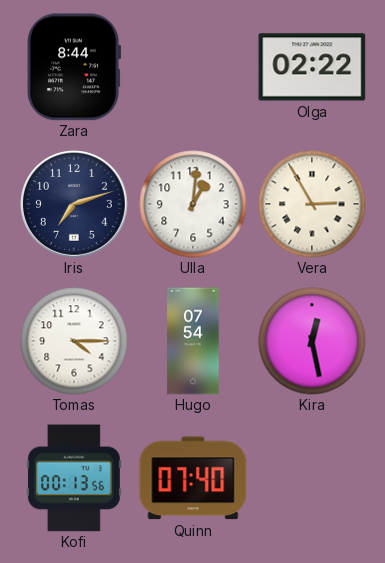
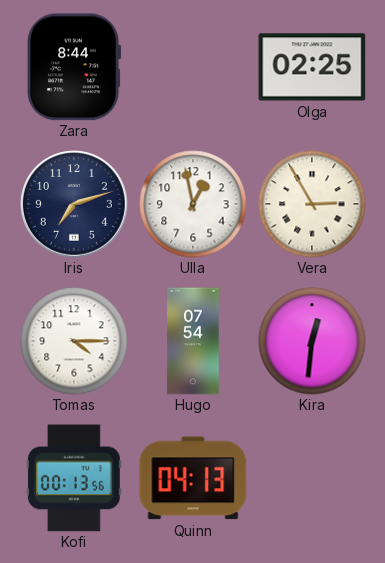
Olga: 02:22 -> 02:25 (312, 67)
Ulla: 1:01 -> 12:58 (193, 204)
Kira: 12:28 -> 12:31 (312, 341)
Quinn: 07:40 -> 04:13 (193, 478)
